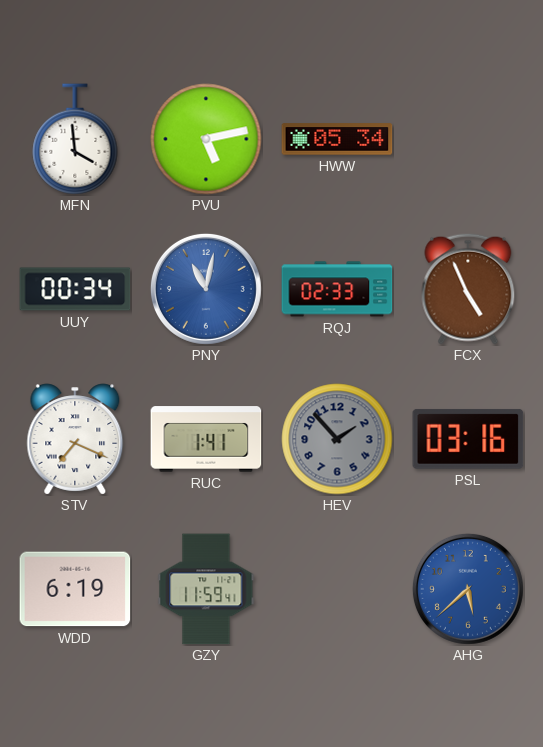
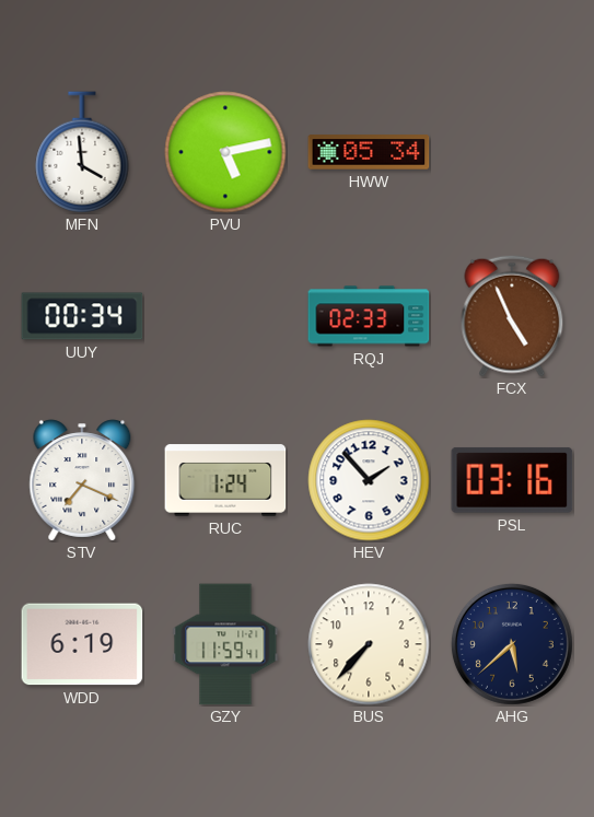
PNY: 11:02 -> none (206, 289)
RUC: 1:41 -> 1:24 (225, 480)
HEV dial: grey -> white (369, 480)
BUS: none -> 7:37 (369, 644)
AHG dial: blue -> navy (512, 644)
